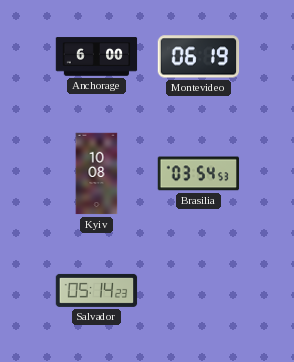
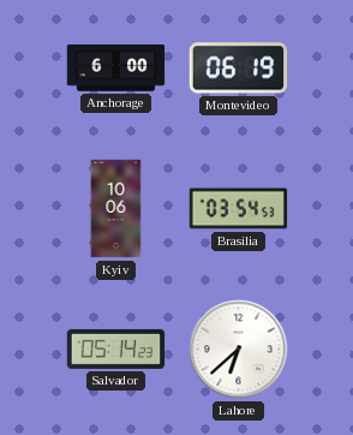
Kyiv: 10:08 -> 10:06 (116, 209)
Lahore: none -> 6:38 (239, 350)
